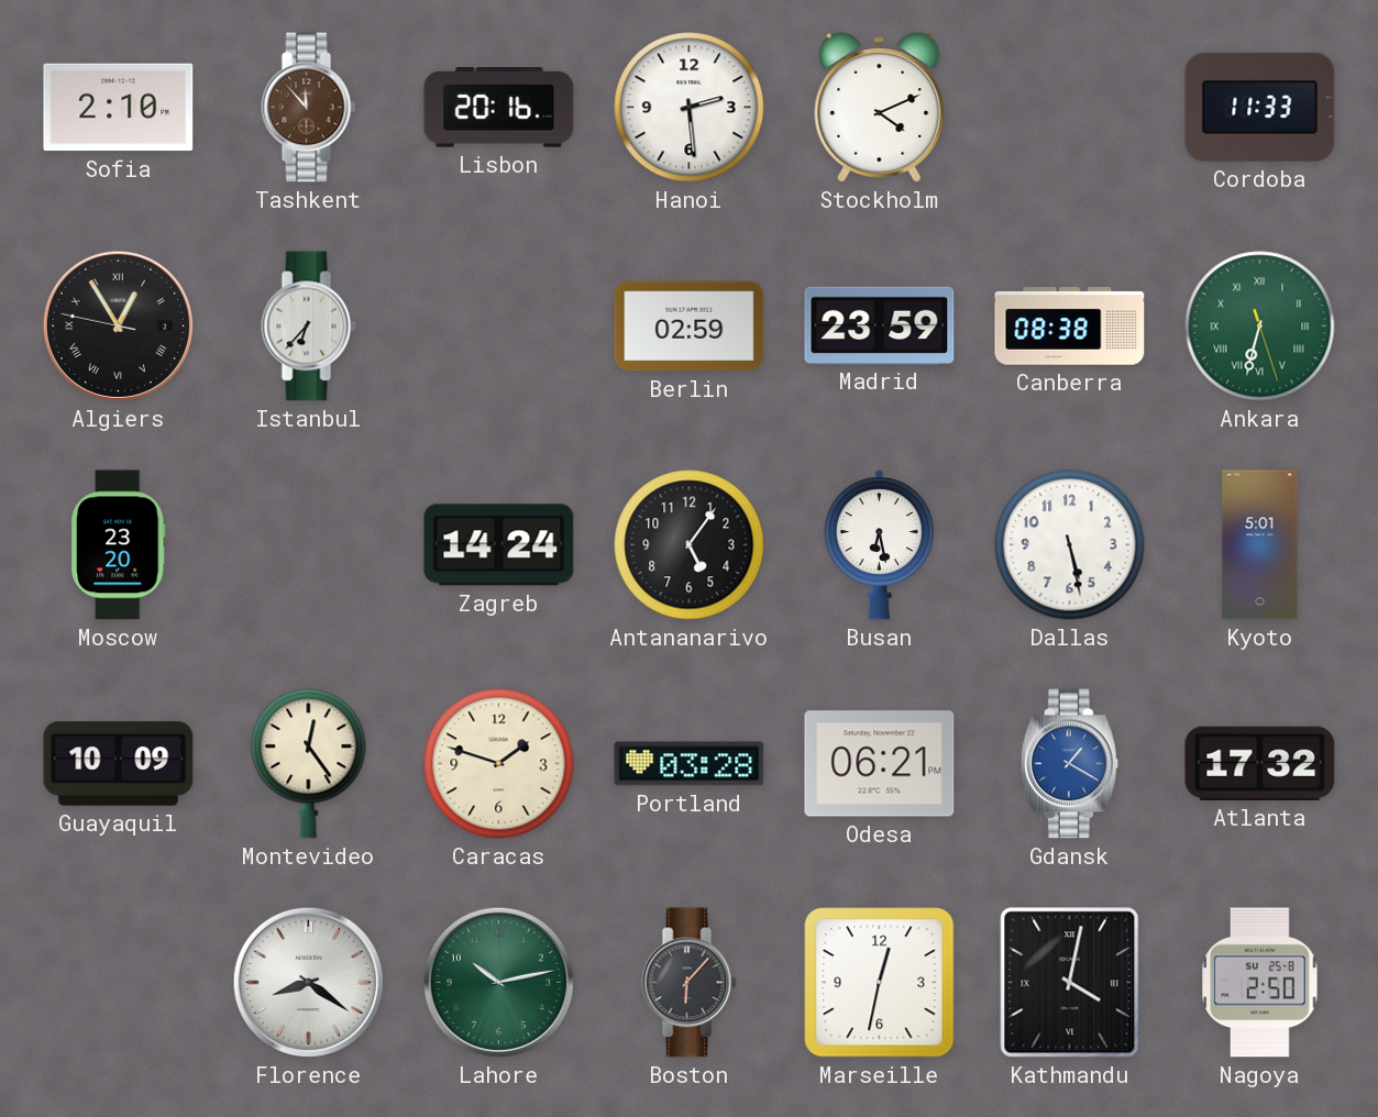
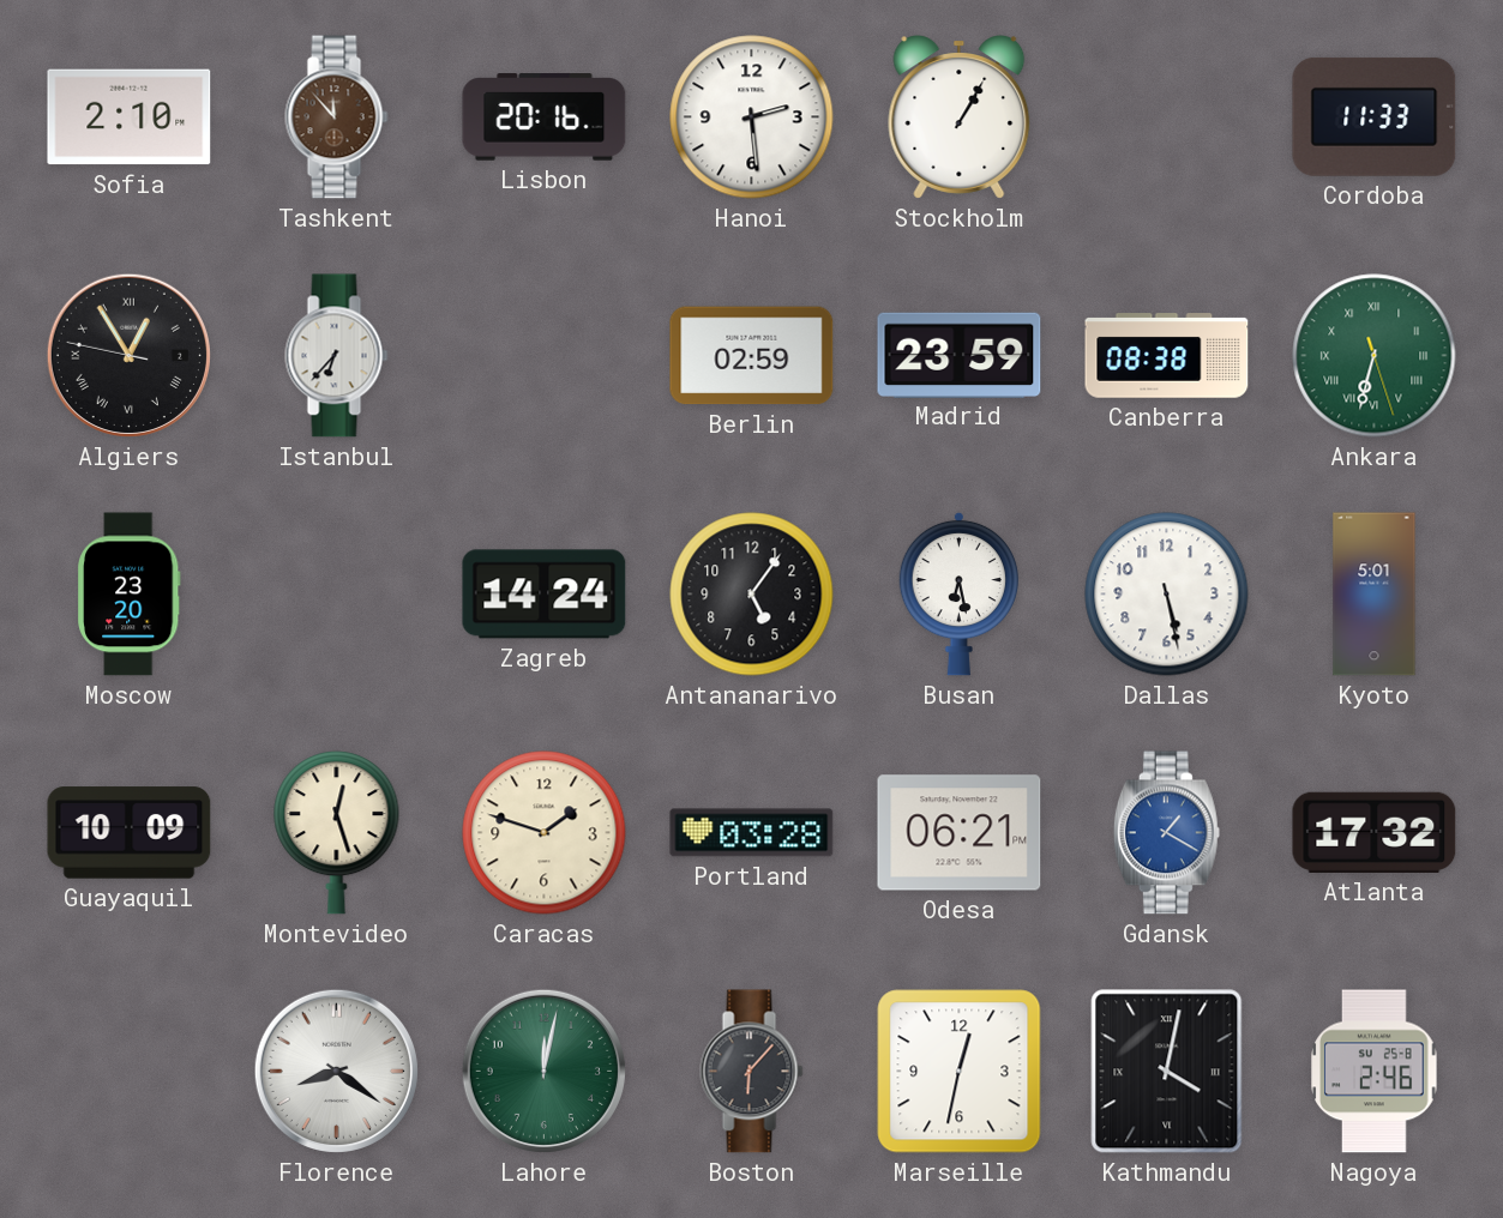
Stockholm: 4:11 -> 1:05 (960, 117)
Montevideo: 12:24 -> 12:27 (337, 833)
Lahore: 10:13 -> 12:02 (543, 1071)
Nagoya: 2:50 -> 2:46 (1375, 1072)
